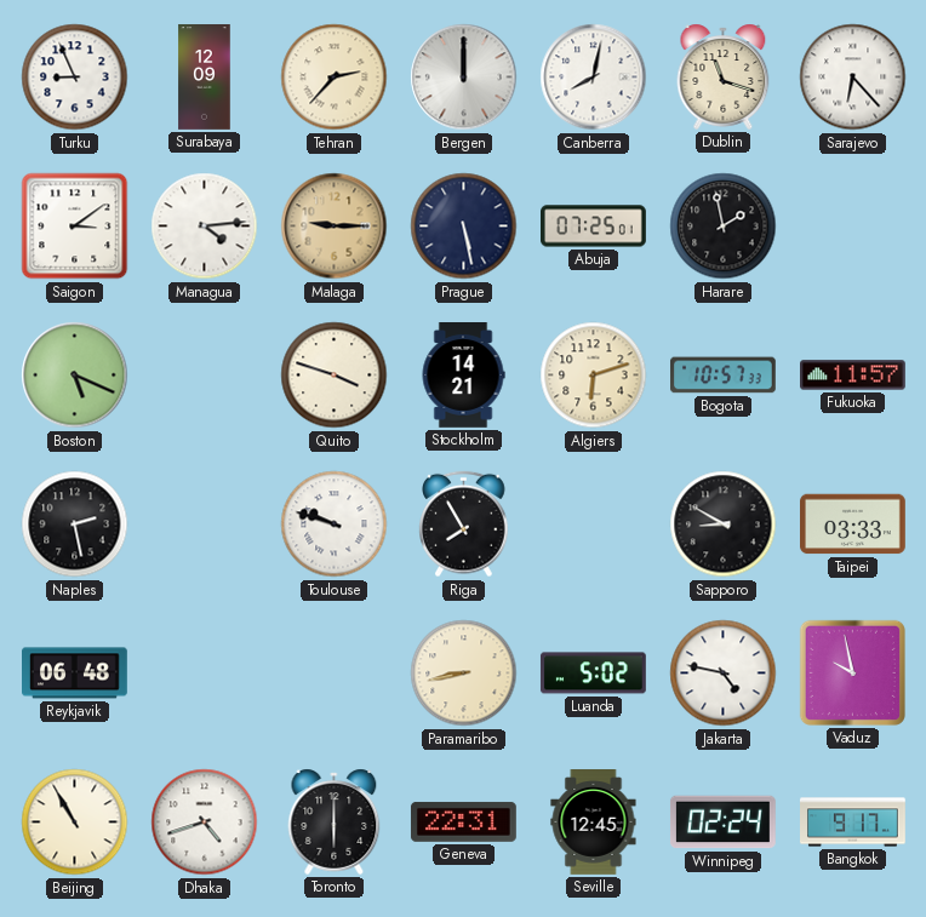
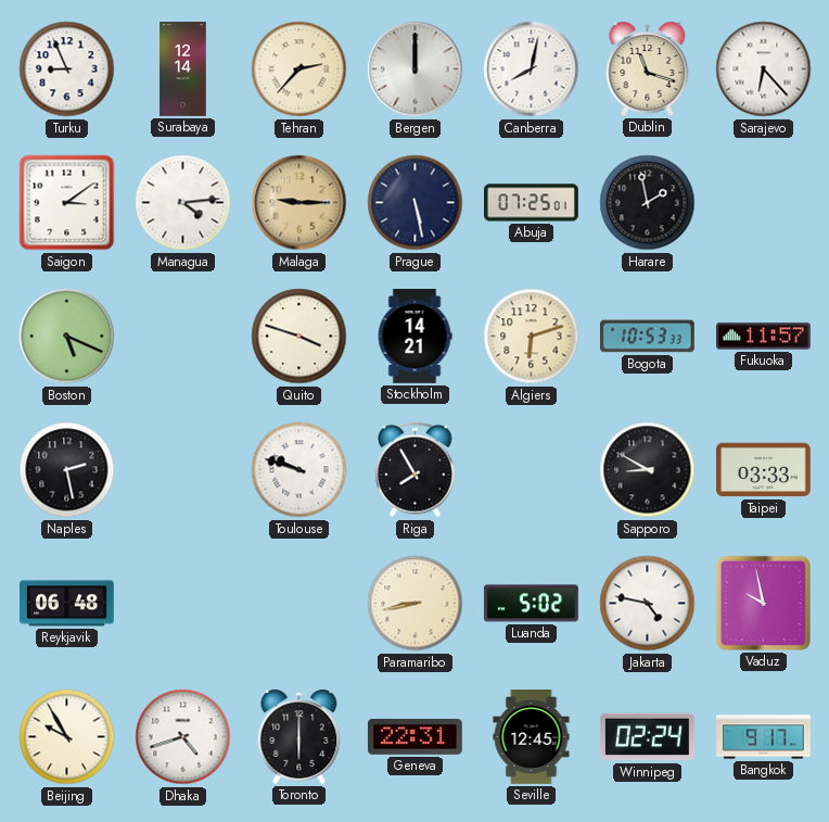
Surabaya: 12:09 -> 12:14 (183, 69)
Bogota: 10:57 -> 10:53 (648, 337)
Beijing: 10:55 -> 9:55 (67, 737)
